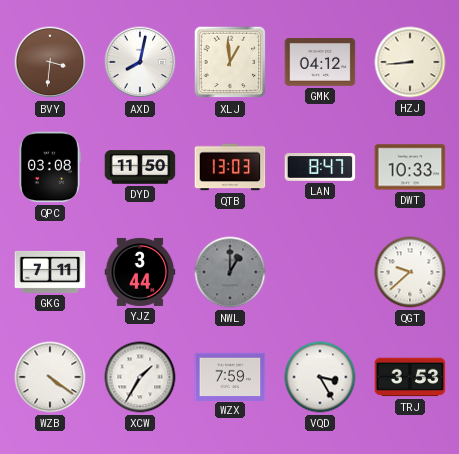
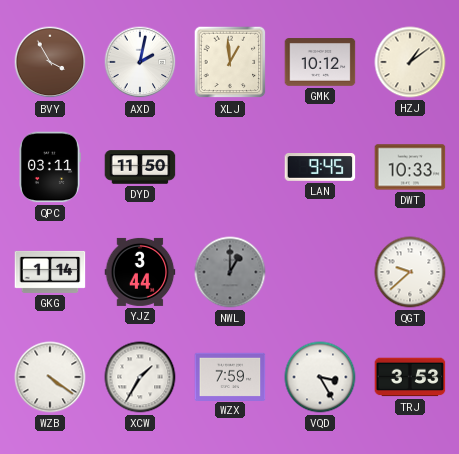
BVY: 3:31 -> 3:55 (50, 62)
AXD: 8:02 -> 2:02 (140, 62)
GMK: 04:12 -> 10:12 (320, 62)
HZJ: 8:44 -> 1:09 (410, 62)
QPC: 03:08 -> 03:11 (49, 167)
QTB: 13:03 -> none (230, 167)
LAN: 8:47 -> 9:45 (320, 168)
GKG: 7:11 -> 1:14 (50, 272)
